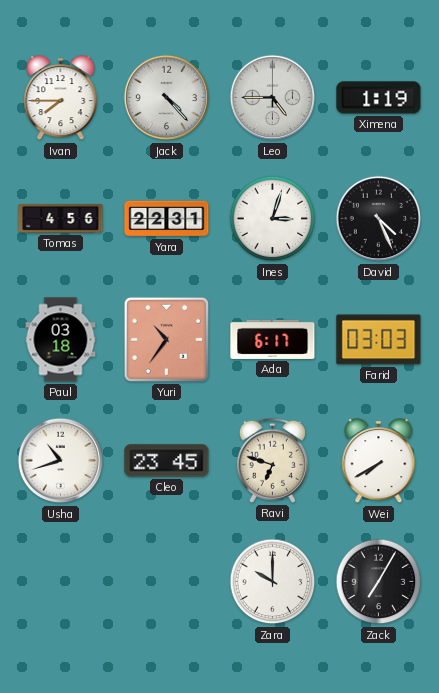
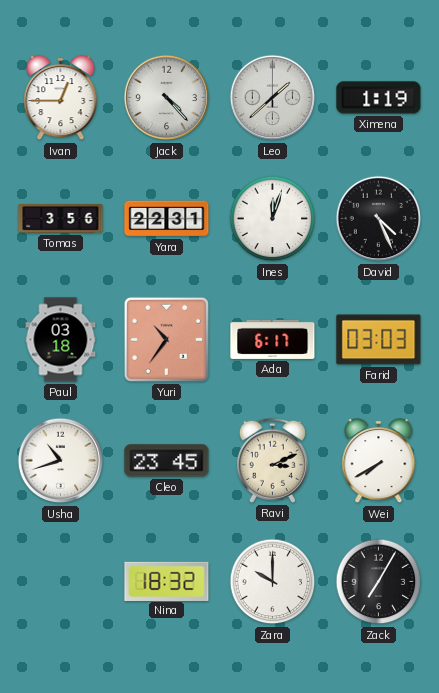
Ivan: 7:45 -> 12:45 (61, 99)
Leo: 4:45 -> 1:38 (273, 98)
Tomas: 4:56 -> 3:56 (61, 219)
Ines: 3:03 -> 12:03 (273, 219)
Ravi: 6:48 -> 3:11 (272, 460)
Nina: none -> 18:32 (167, 581)
